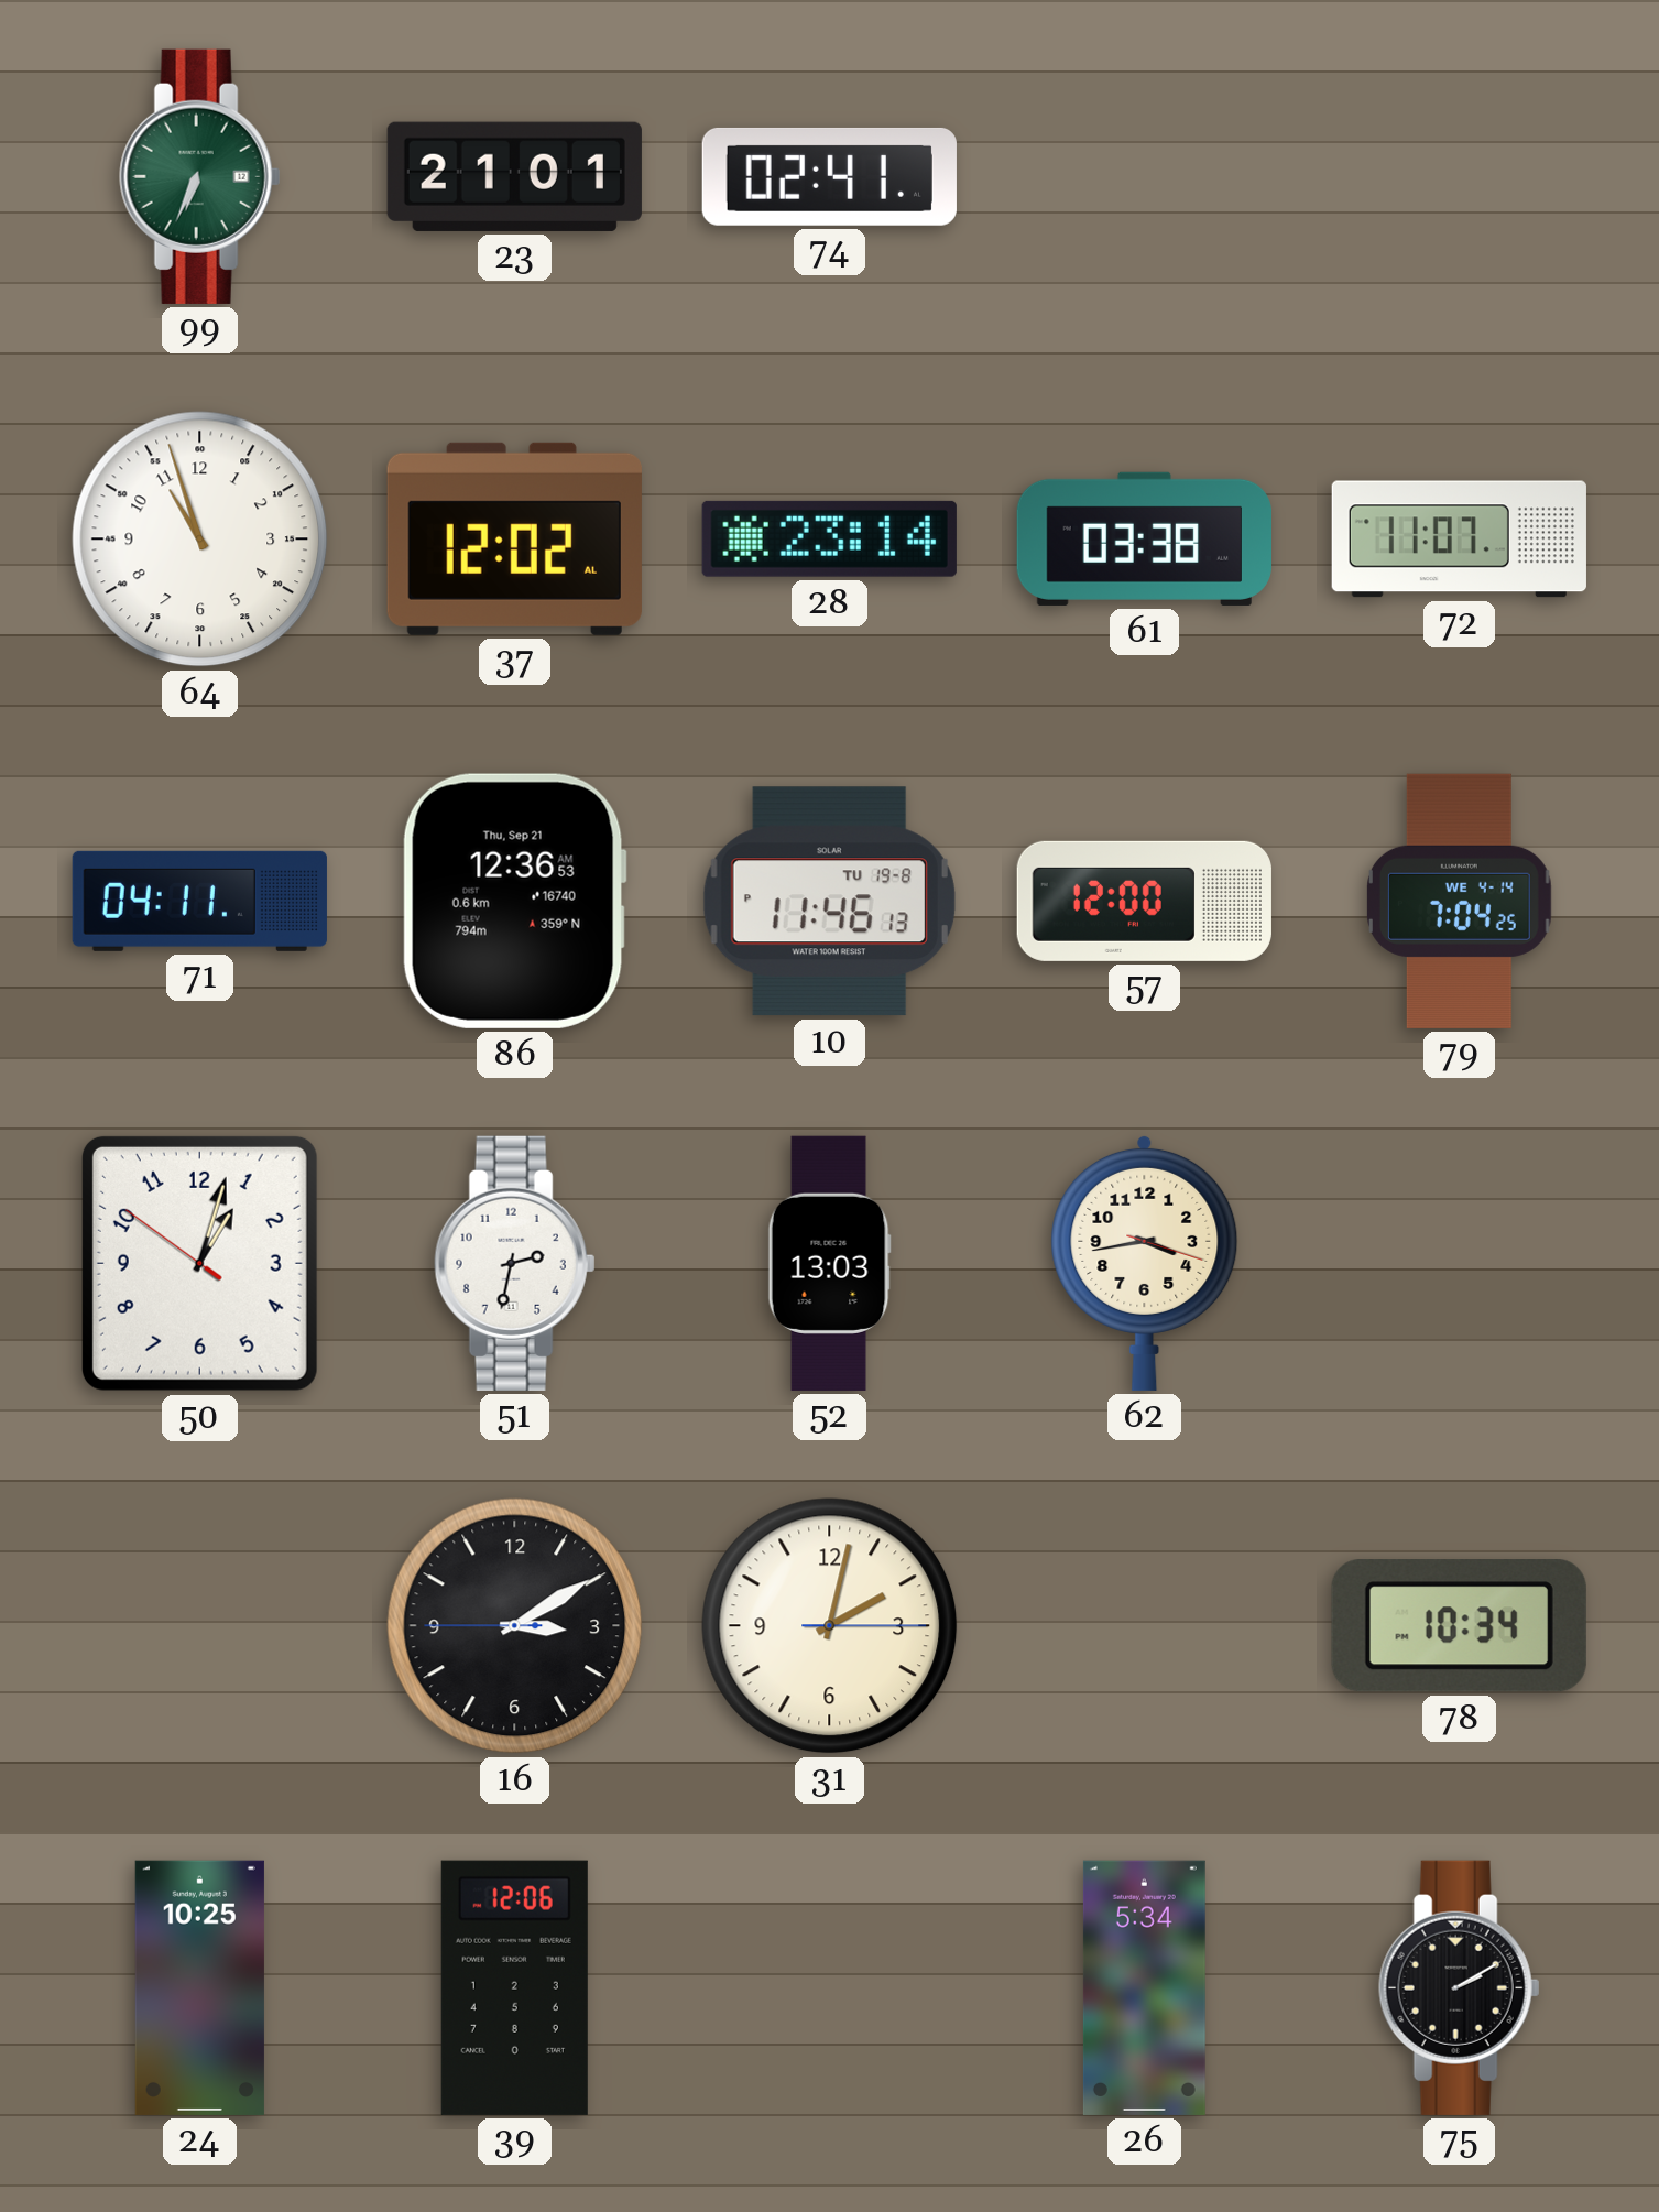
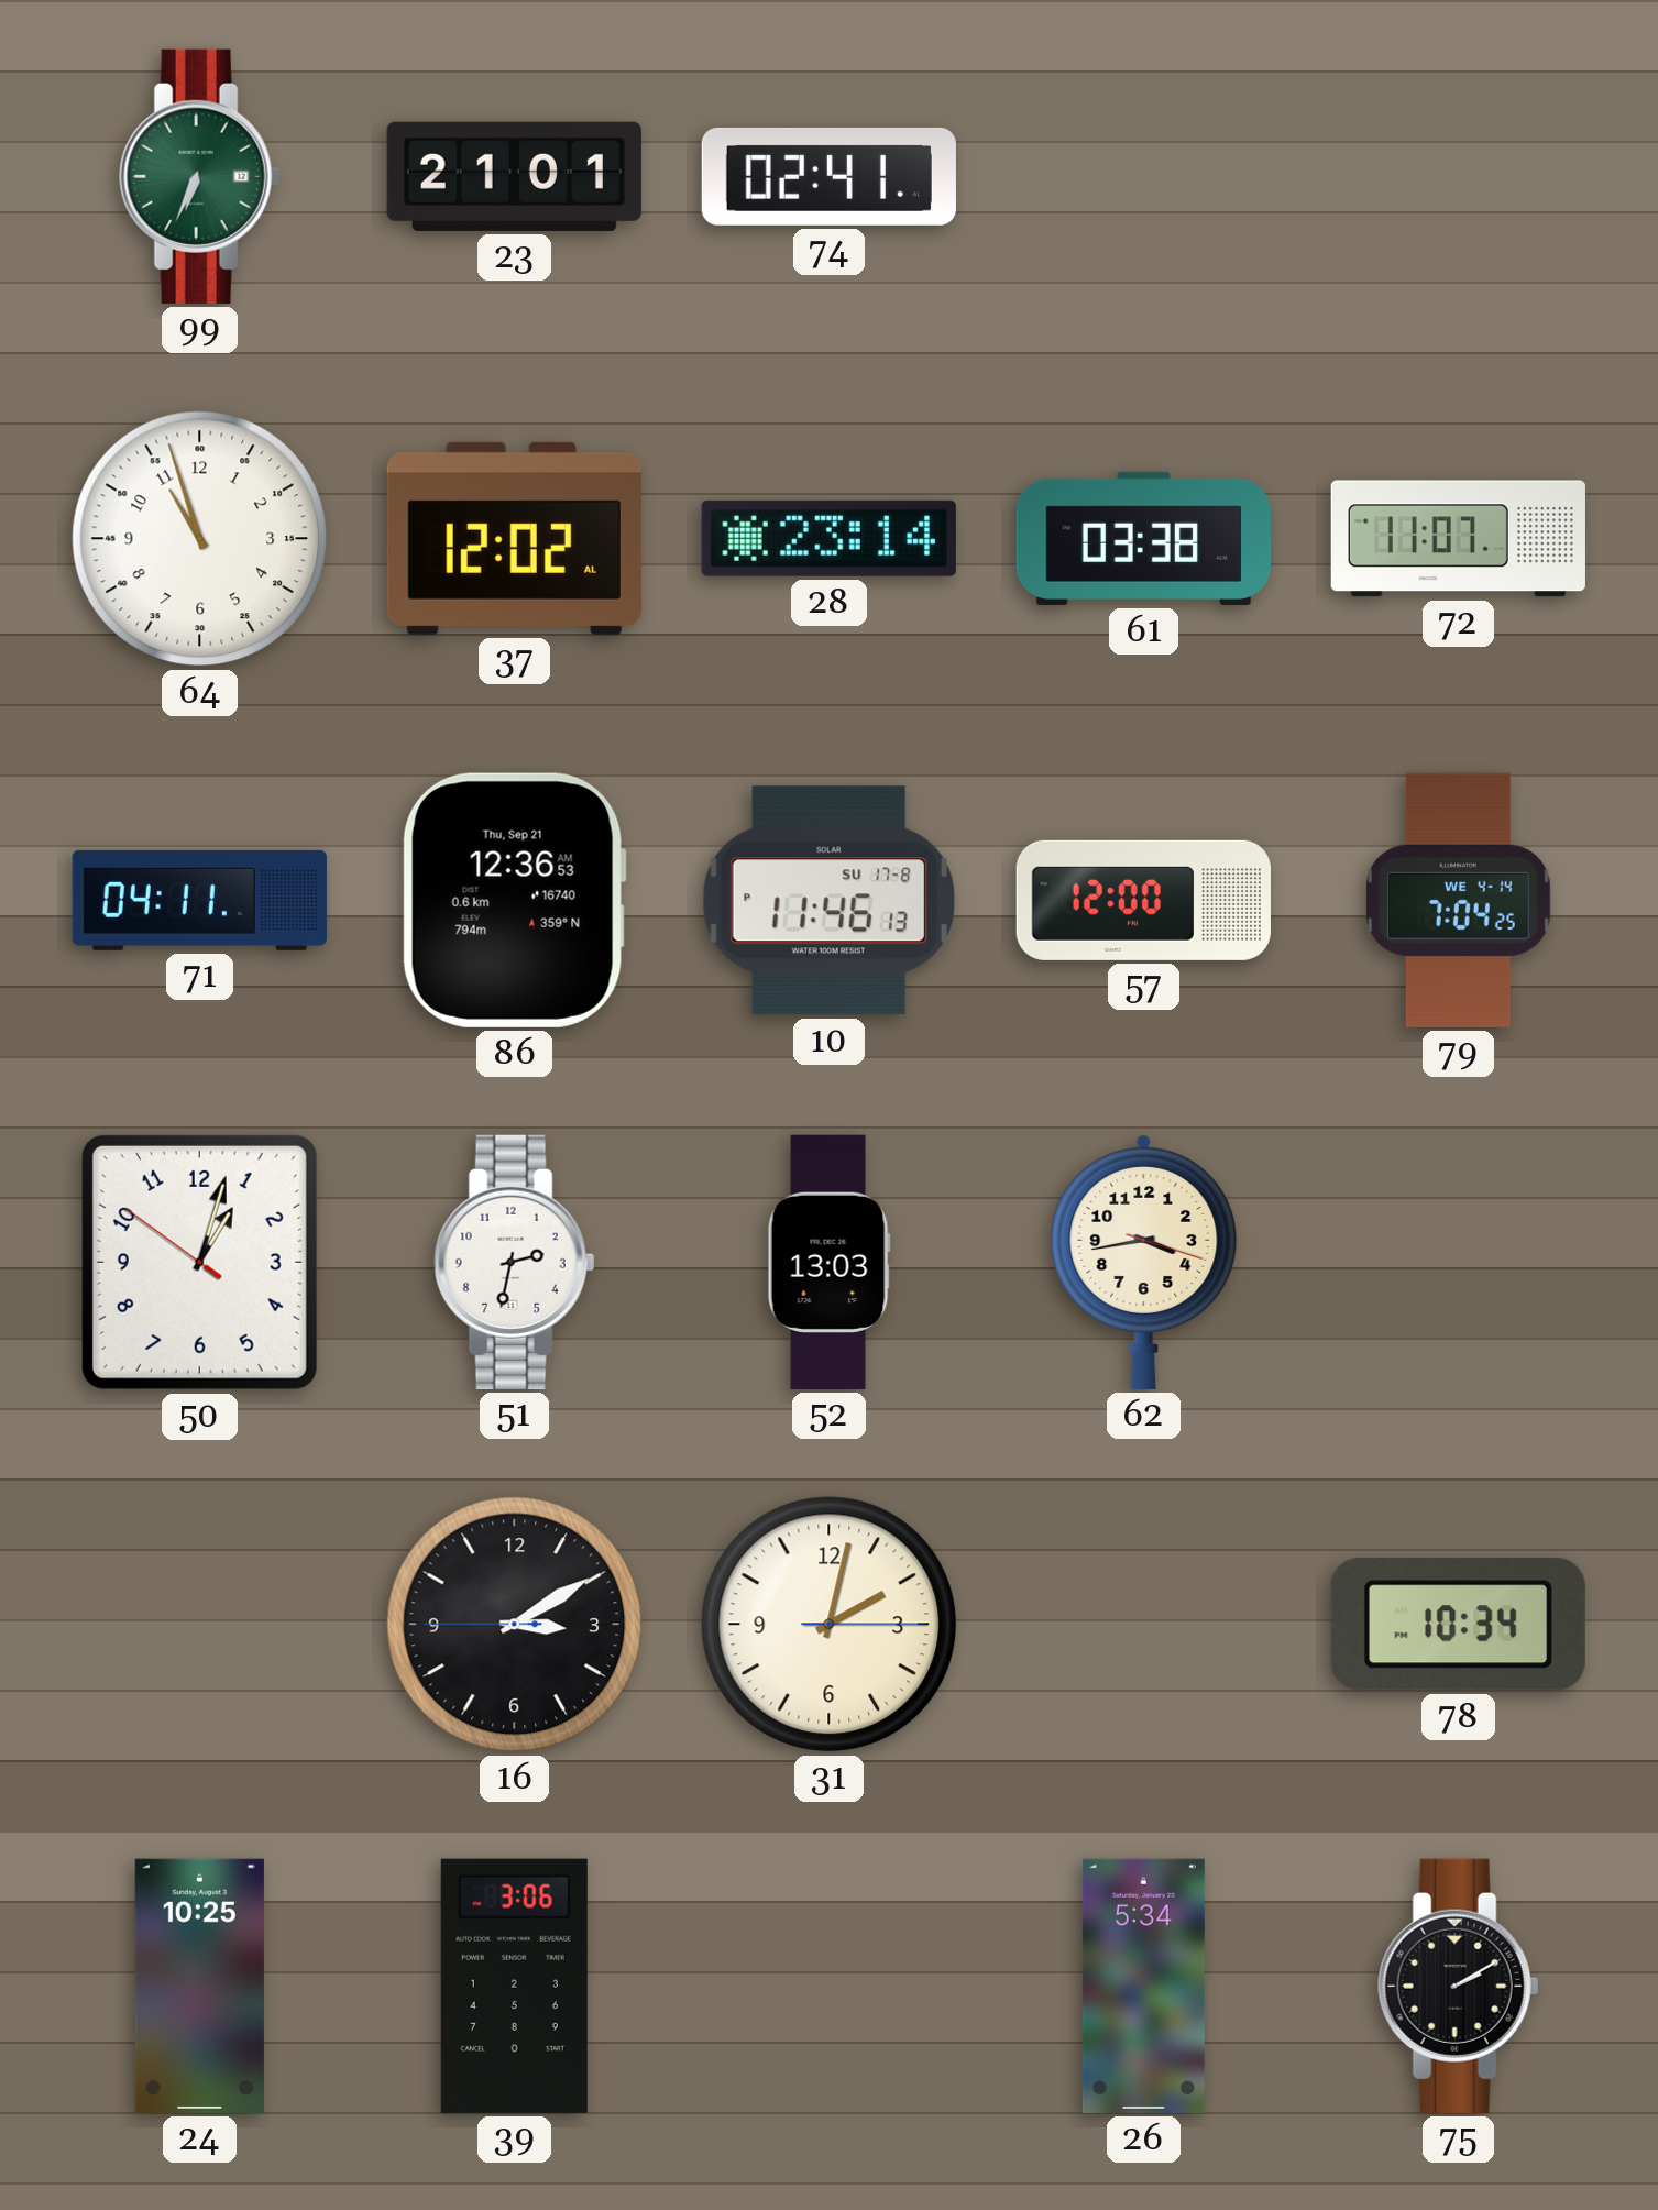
10 date: TU 19-8 -> SU 17-8 (828, 901)
39: 12:06 -> 3:06 (514, 1986)
